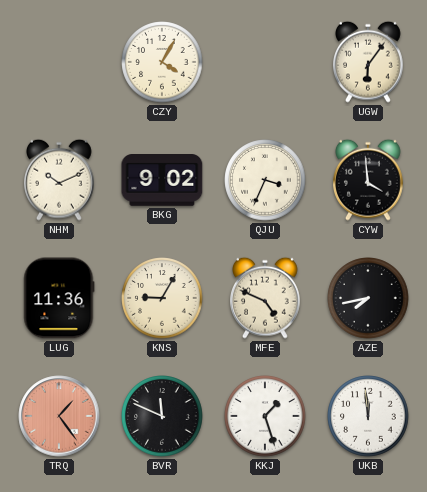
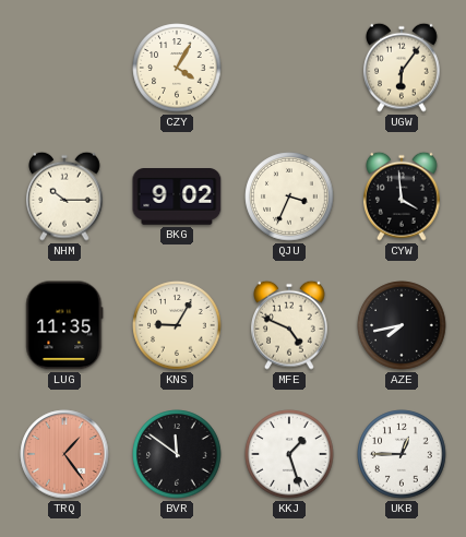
NHM: 10:11 -> 10:15 (65, 196)
LUG: 11:36 -> 11:35 (64, 325)
BVR: 11:49 -> 11:51 (177, 454)
UKB: 11:59 -> 12:45 (402, 454)
